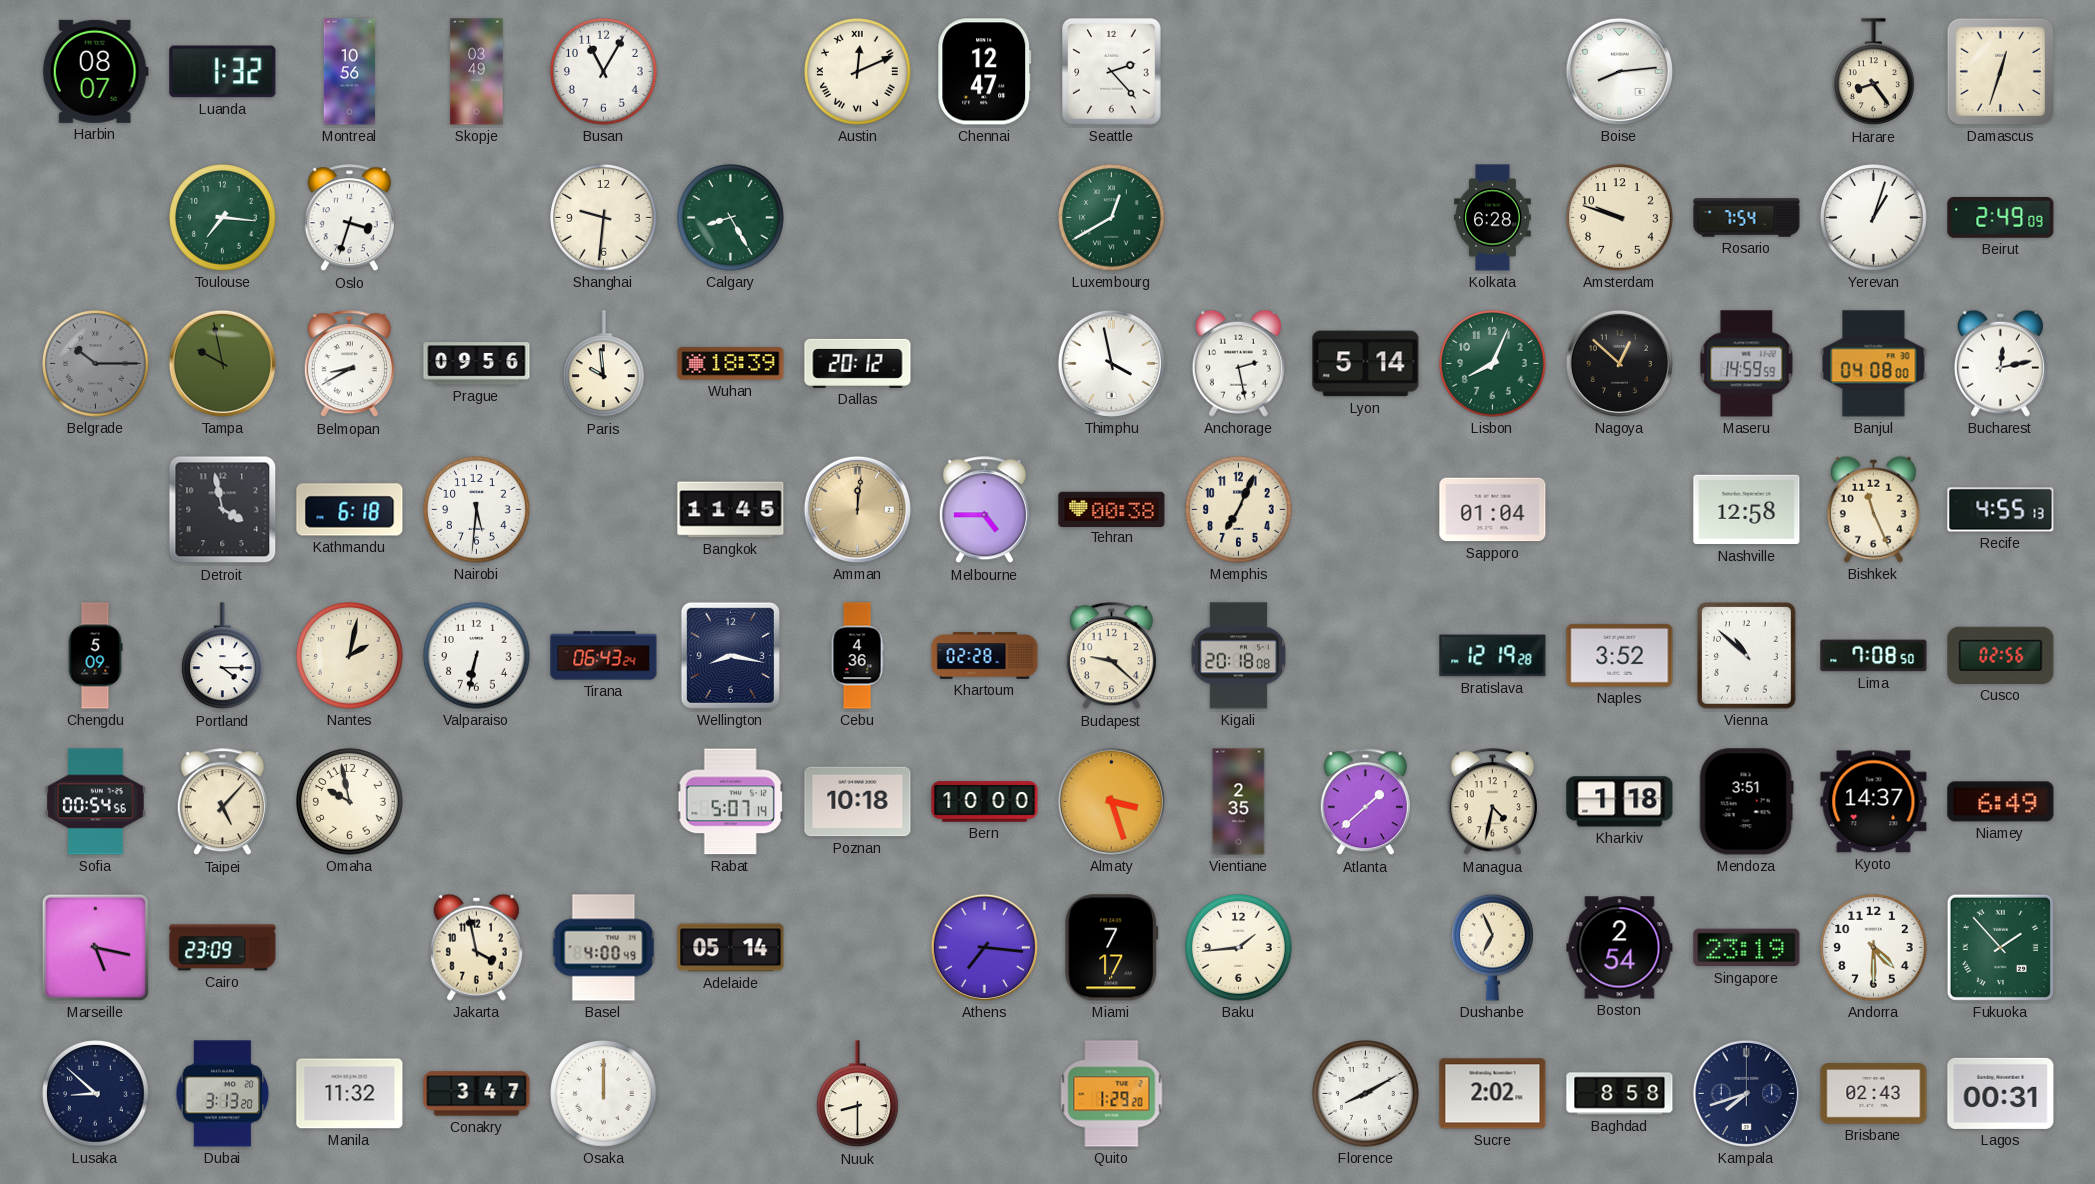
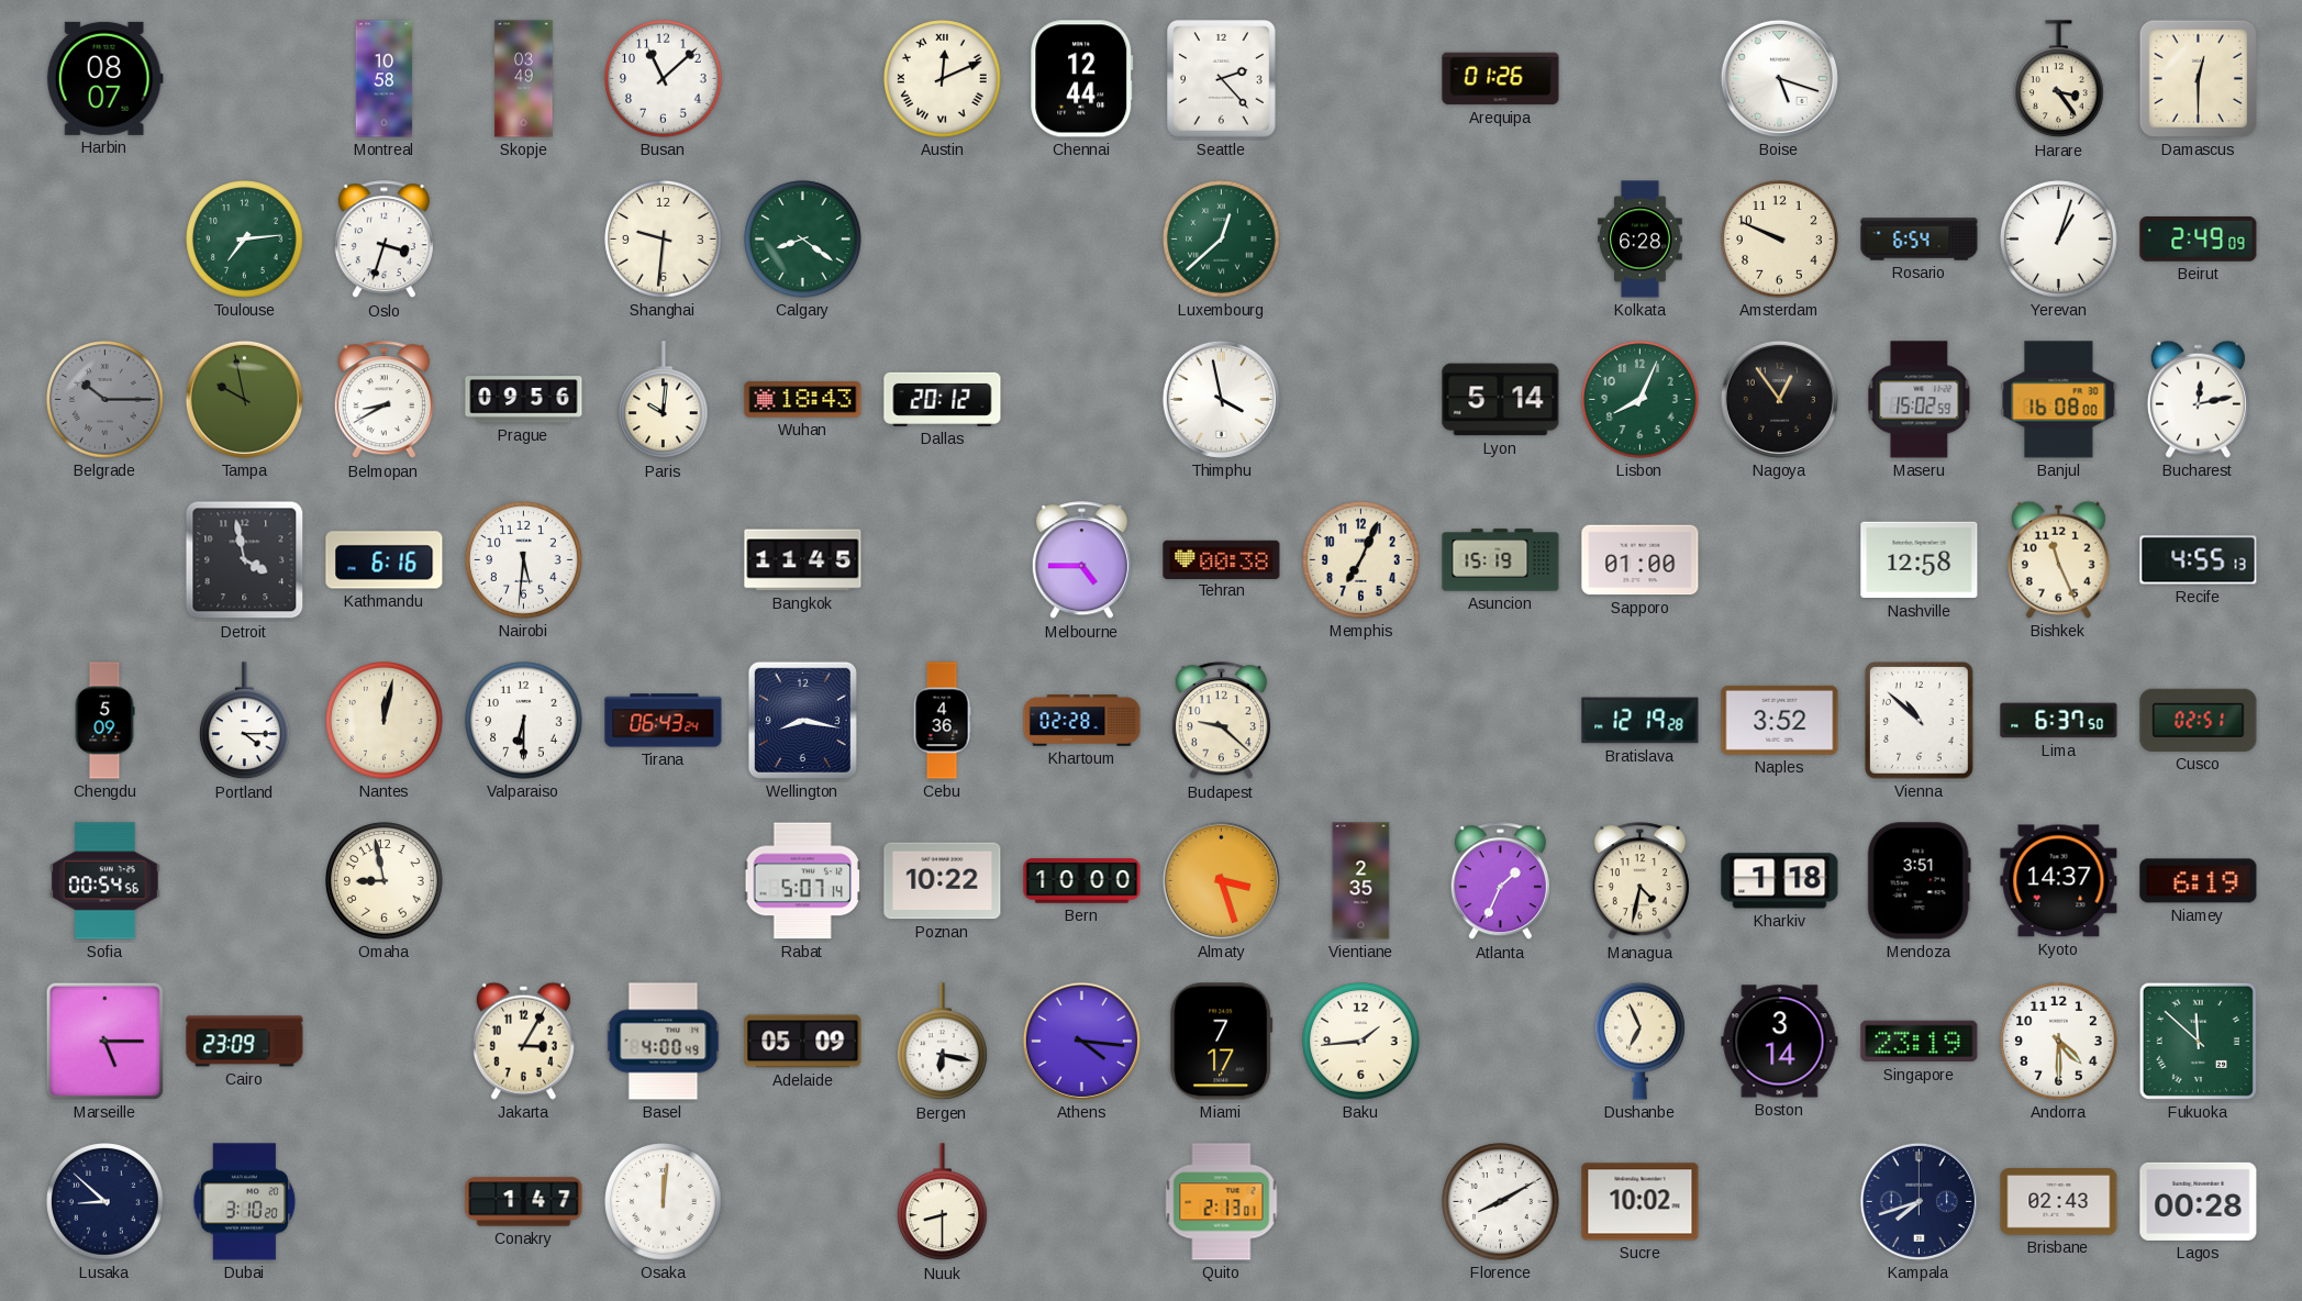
Luanda: 1:32 -> none (223, 72)
Montreal: 10:56 -> 10:58 (385, 79)
Busan: 11:05 -> 11:08 (664, 79)
Chennai: 12:47 -> 12:44 (1082, 79)
Arequipa: none -> 01:26 (1501, 79)
Boise: 8:14 -> 5:18 (1779, 78)
Harare: 8:24 -> 3:24 (2059, 79)
Damascus: 12:33 -> 12:30 (2198, 78)
Toulouse: 7:16 -> 7:14 (245, 240)
Calgary: 8:25 -> 8:21 (803, 240)
Luxembourg: 12:40 -> 12:38 (1222, 240)
Amsterdam: 9:48 -> 9:49 (1780, 240)
Rosario: 7:54 -> 6:54 (1920, 240)
Paris: 9:59 -> 10:01 (664, 400)
Wuhan: 18:39 -> 18:43 (803, 400)
Anchorage: 2:28 -> none (1238, 363)
Nagoya: 12:52 -> 12:54 (1779, 399)
Maseru: 14:59 -> 15:02 (1920, 400)
Banjul: 04:08 -> 16:08 (2059, 400)
Kathmandu: 6:18 -> 6:16 (385, 560)
Amman: 12:01 -> none (857, 509)
Asuncion: none -> 15:19 (1501, 560)
Sapporo: 01:04 -> 01:00 (1641, 560)
Nantes: 2:02 -> 12:02 (385, 721)
Valparaiso: 6:32 -> 6:30 (524, 721)
Kigali: 20:18 -> none (1238, 656)
Lima: 7:08 -> 6:37 (2059, 721)
Cusco: 02:56 -> 02:51 (2199, 720)
Taipei: 5:07 -> none (222, 802)
Omaha: 9:58 -> 8:58 (385, 881)
Poznan: 10:18 -> 10:22 (943, 881)
Atlanta: 1:38 -> 1:34 (1500, 881)
Niamey: 6:49 -> 6:19 (2199, 881)
Marseille: 5:17 -> 5:15 (104, 1041)
Jakarta: 3:58 -> 3:05 (523, 1041)
Adelaide: 05:14 -> 05:09 (803, 1042)
Bergen: none -> 6:17 (943, 1042)
Athens: 7:16 -> 4:16 (1081, 1041)
Boston: 2:54 -> 3:14 (1780, 1042)
Fukuoka: 1:53 -> 11:52 (2198, 1041)
Dubai: 3:13 -> 3:10 (245, 1202)
Manila: 11:32 -> none (350, 1094)
Conakry: 3:47 -> 1:47 (524, 1202)
Osaka: 12:00 -> 12:01 (664, 1202)
Quito: 1:29 -> 2:13 (1222, 1202)
Sucre: 2:02 -> 10:02 (1641, 1202)
Baghdad: 8:58 -> none (1620, 1094)
Lagos: 00:31 -> 00:28 (2199, 1201)
